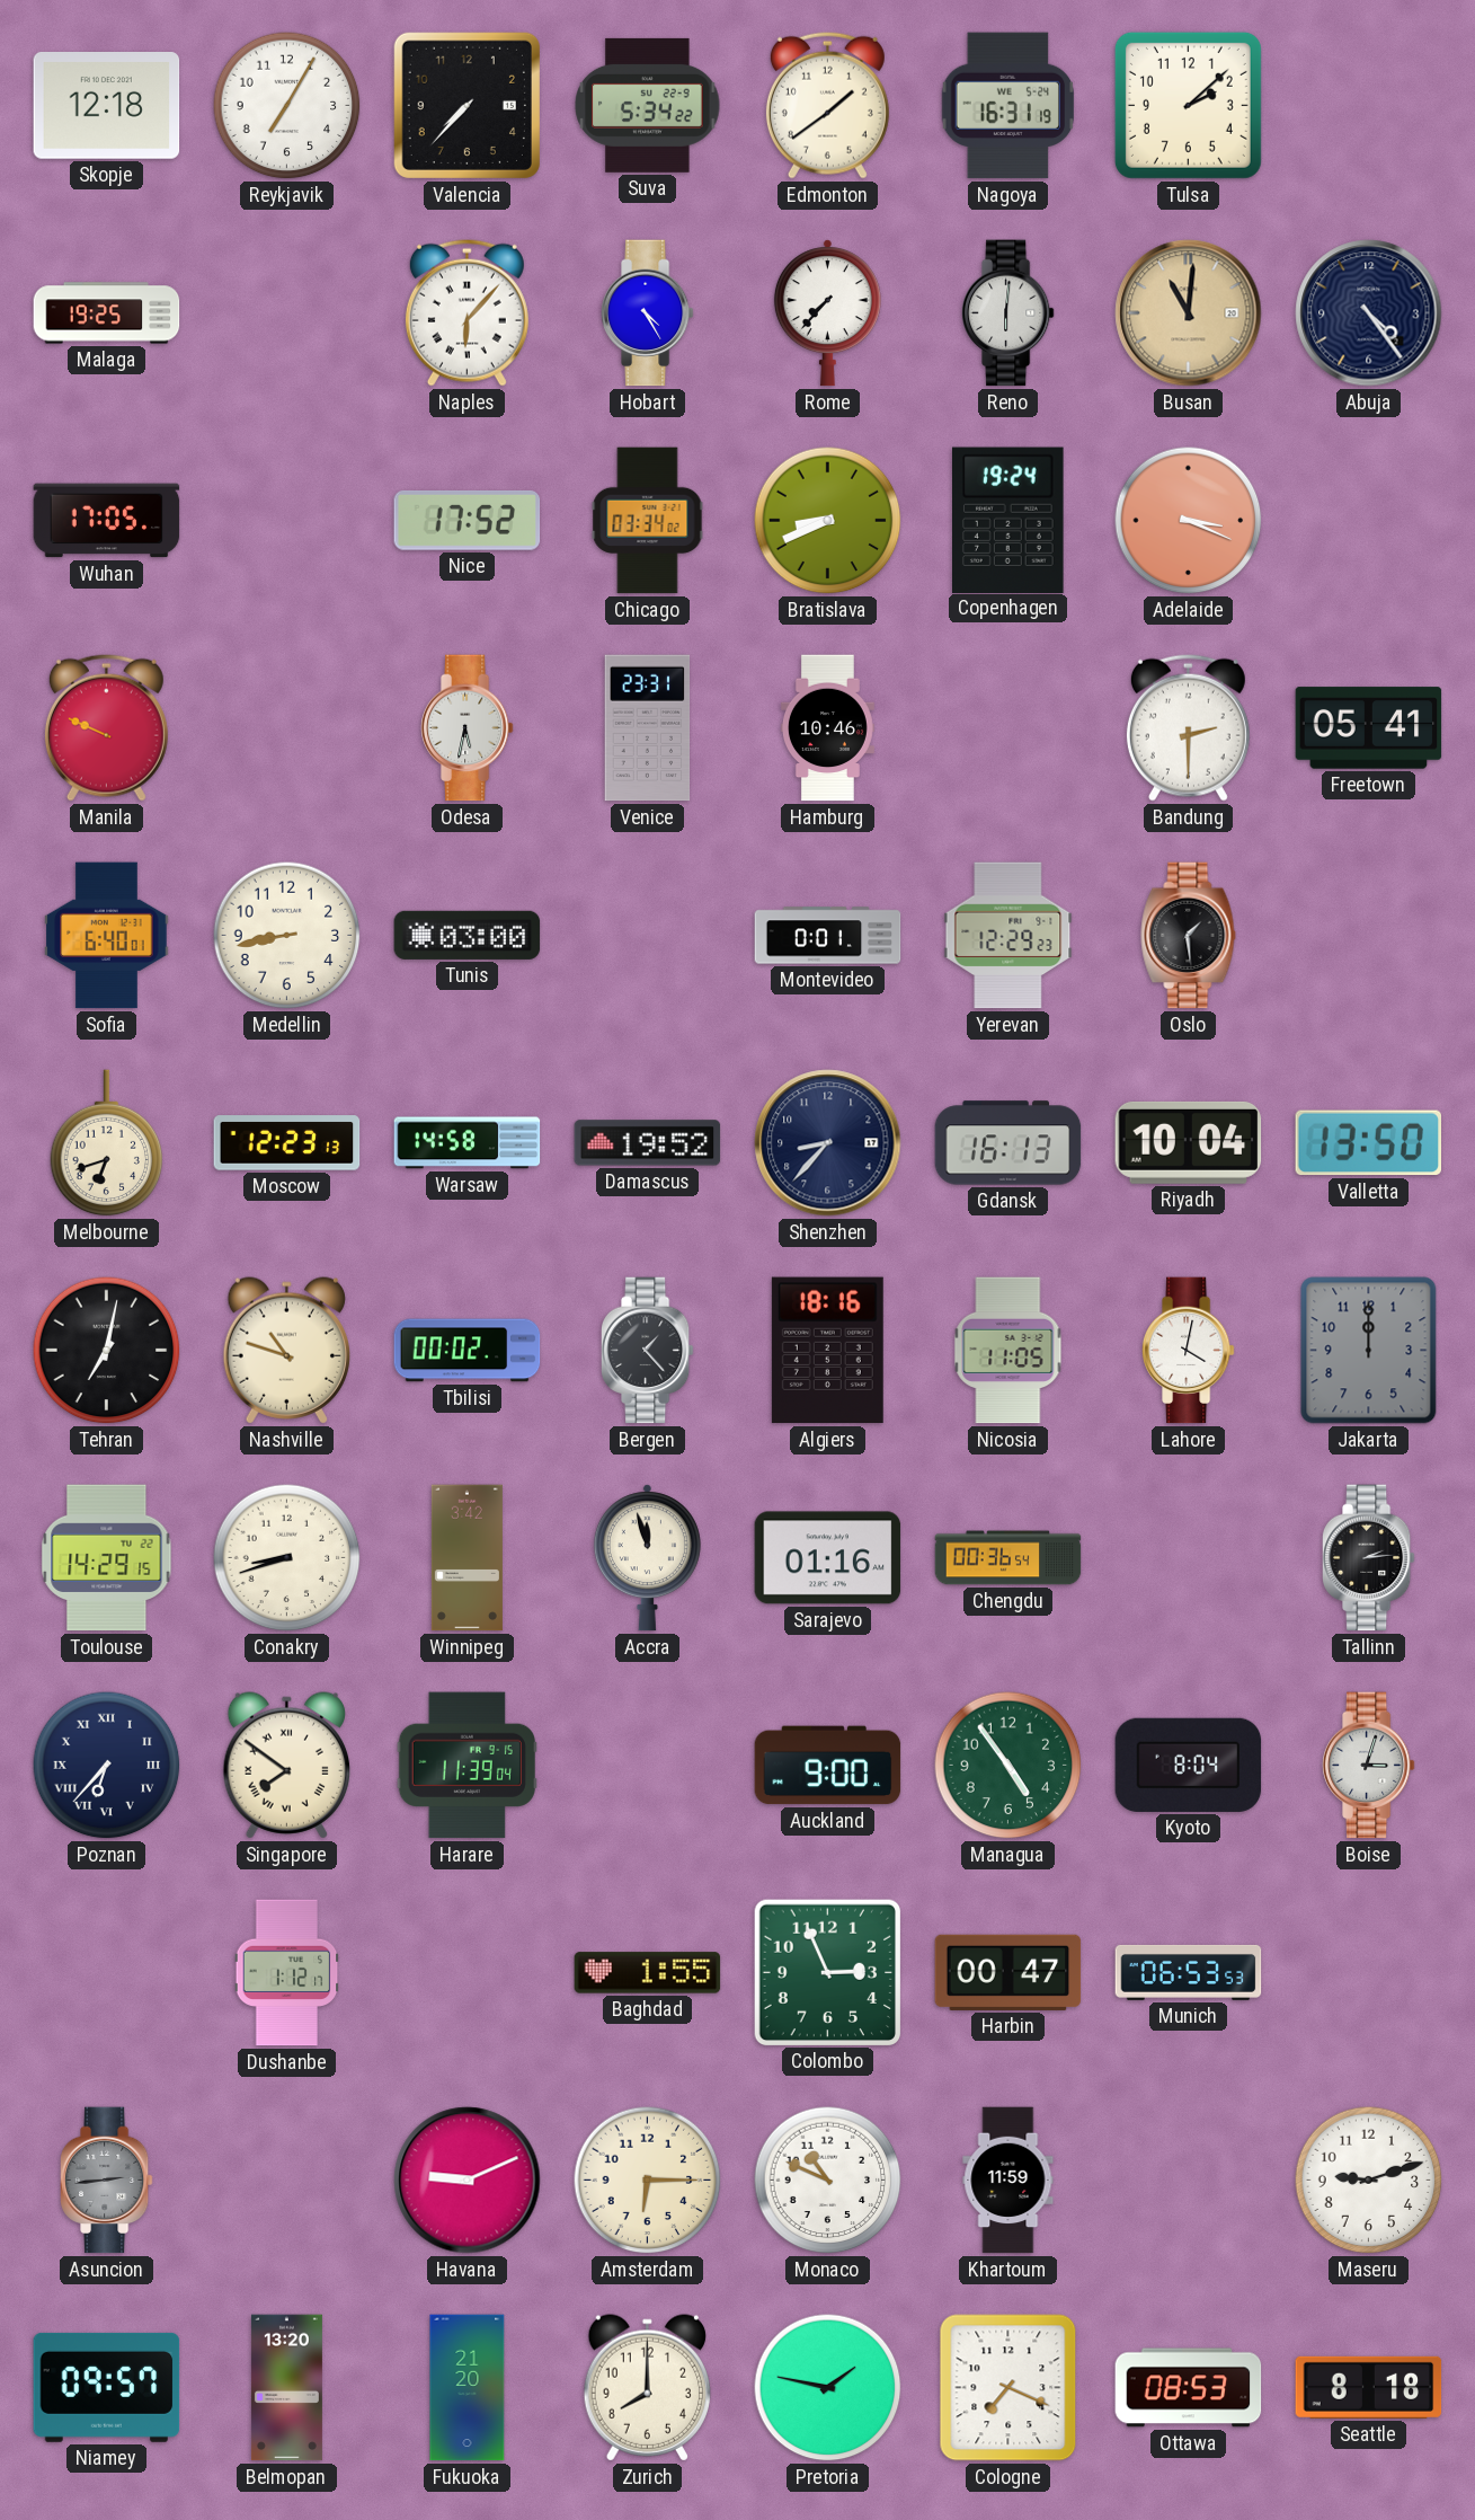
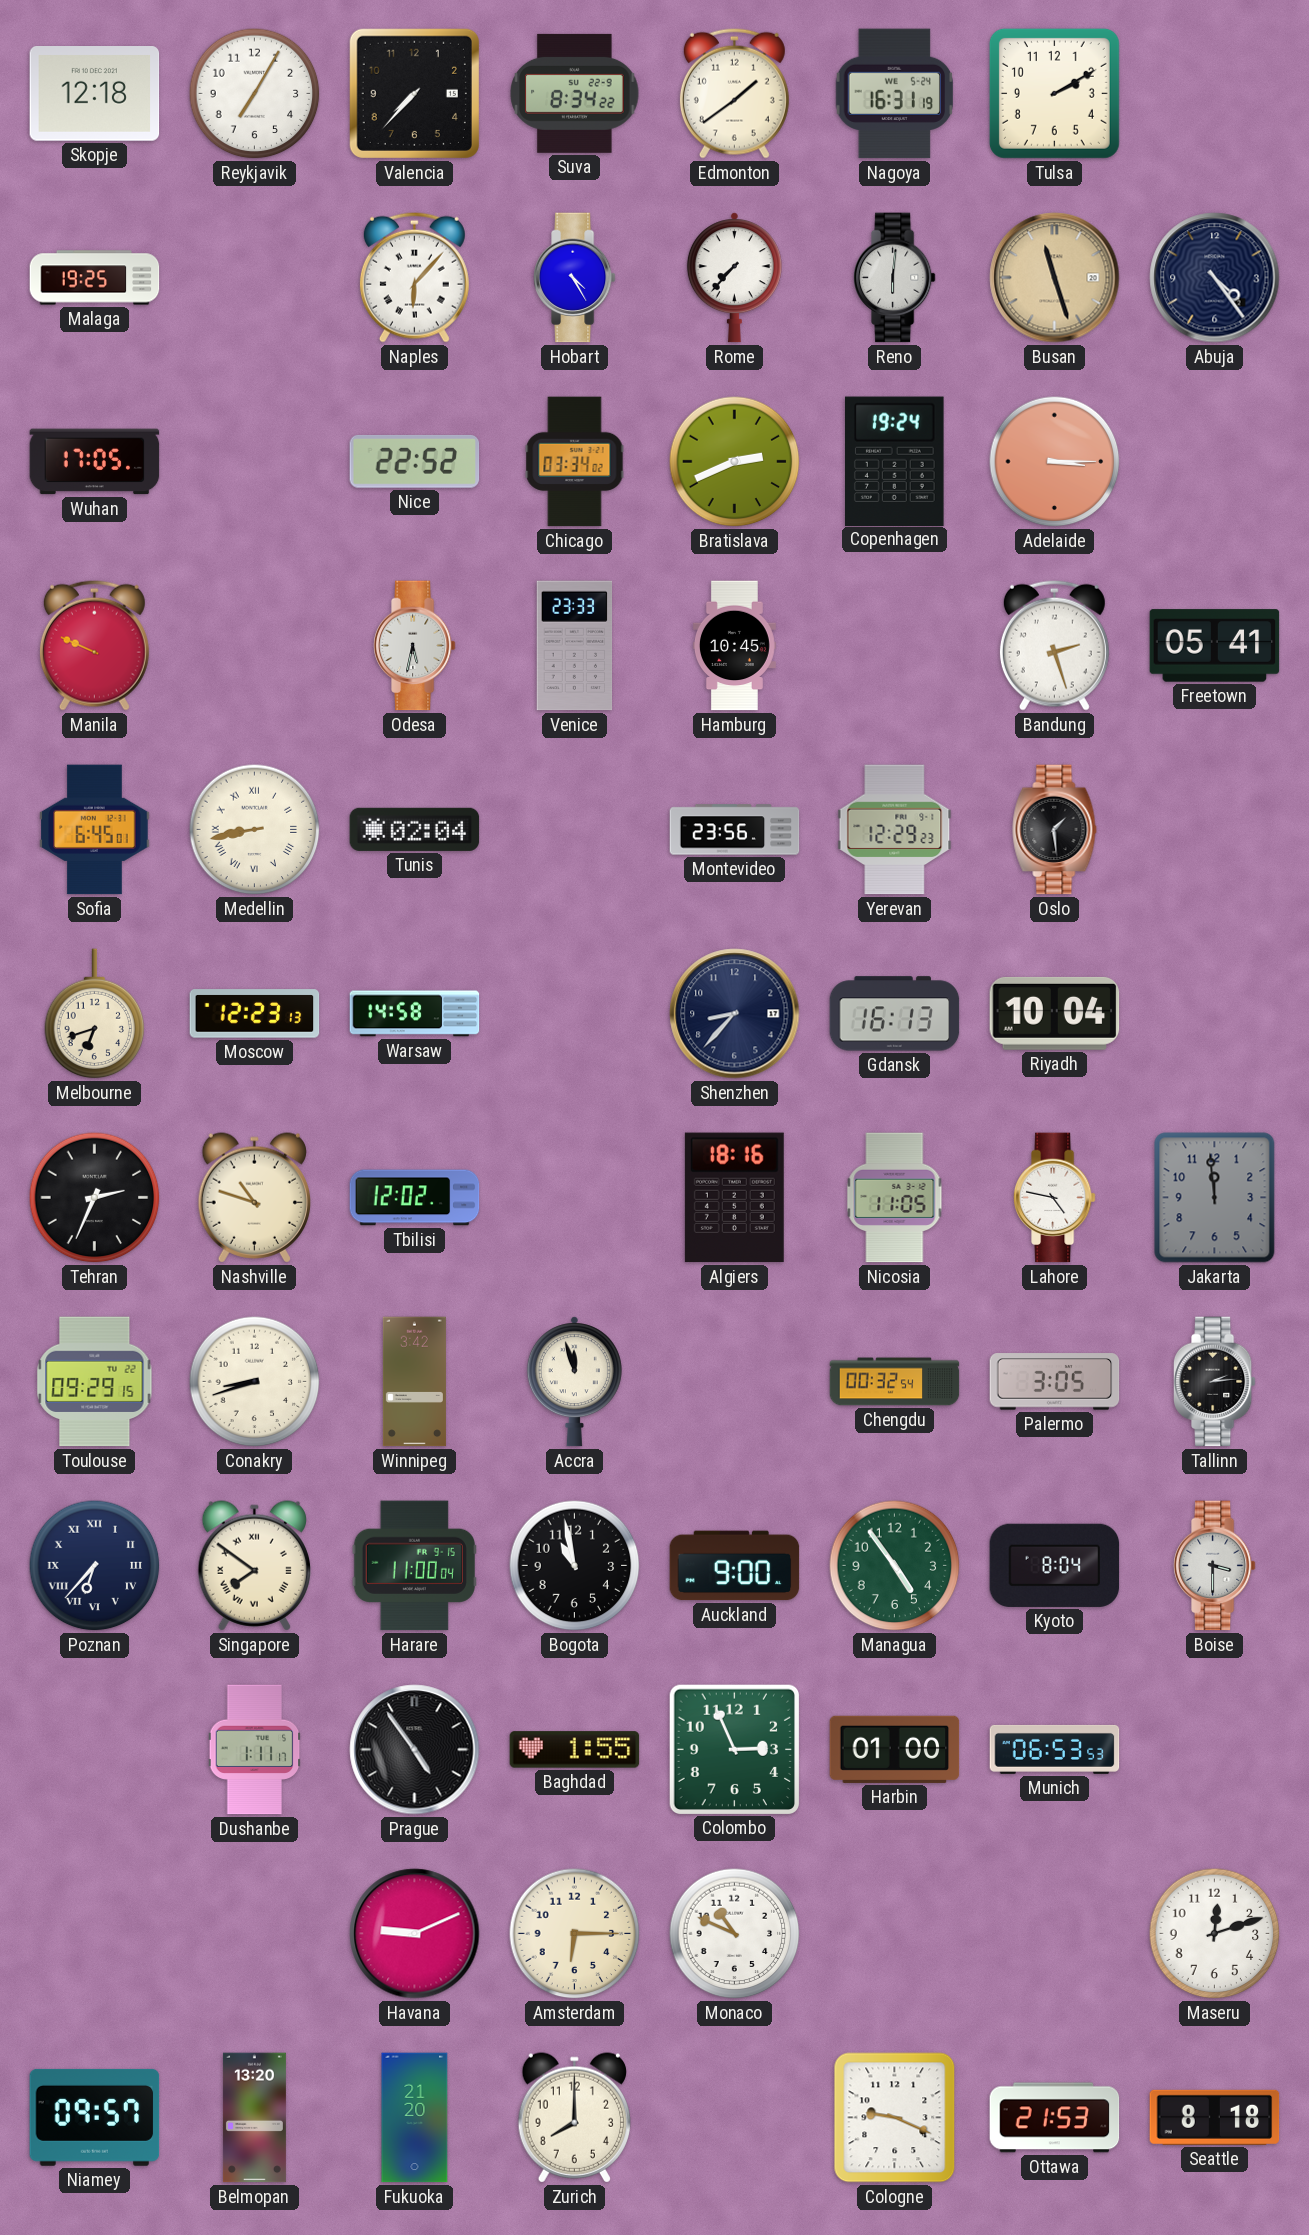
Suva: 5:34 -> 8:34 (575, 93)
Tulsa: 2:08 -> 2:10 (1054, 93)
Busan: 11:01 -> 11:27 (1055, 278)
Nice: 17:52 -> 22:52 (415, 461)
Bratislava: 8:41 -> 2:41 (735, 462)
Adelaide: 3:19 -> 3:15 (1055, 462)
Venice: 23:31 -> 23:33 (575, 646)
Hamburg: 10:46 -> 10:45 (734, 646)
Bandung: 2:30 -> 2:27 (1054, 645)
Sofia: 6:40 -> 6:45 (95, 830)
Medellin numerals: Arabic -> Roman (255, 830)
Tunis: 03:00 -> 02:04 (415, 829)
Montevideo: 0:01 -> 23:56 (735, 830)
Damascus: 19:52 -> none (648, 1143)
Valletta: 13:50 -> none (1368, 1143)
Tehran: 7:02 -> 2:34 (95, 1198)
Tbilisi: 00:02 -> 12:02 (415, 1198)
Bergen: 1:23 -> none (647, 1351)
Lahore: 4:02 -> 4:47 (1054, 1198)
Jakarta: 12:00 -> 11:59 (1215, 1198)
Toulouse: 14:29 -> 09:29 (95, 1382)
Sarajevo: 01:16 -> none (828, 1558)
Chengdu: 00:36 -> 00:32 (895, 1382)
Palermo: none -> 3:05 (1055, 1382)
Harare: 11:39 -> 11:00 (414, 1566)
Bogota: none -> 10:58 (575, 1566)
Boise: 3:03 -> 3:30 (1214, 1566)
Dushanbe: 1:12 -> 1:11 (255, 1750)
Prague: none -> 4:54 (415, 1750)
Harbin: 00:47 -> 01:00 (895, 1749)
Asuncion: 2:44 -> none (106, 2181)
Khartoum: 11:59 -> none (1008, 2181)
Maseru: 9:12 -> 12:12 (1215, 1934)
Pretoria: 1:47 -> none (828, 2388)
Cologne: 7:19 -> 9:19 (895, 2118)
Ottawa: 08:53 -> 21:53 (1055, 2118)
